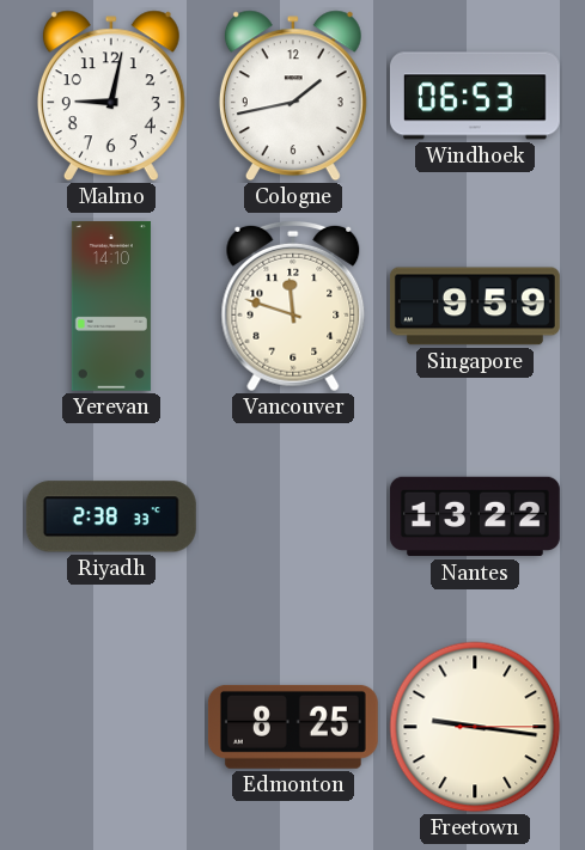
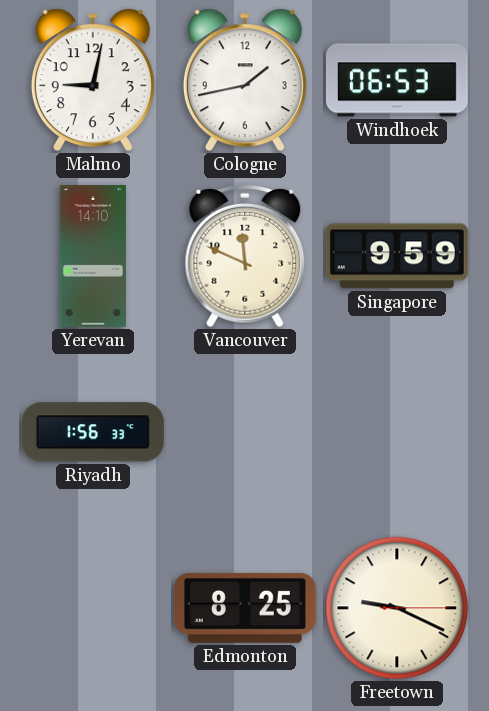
Vancouver: 11:48 -> 11:49 (245, 256)
Riyadh: 2:38 -> 1:56 (93, 432)
Nantes: 13:22 -> none (475, 516)
Freetown: 9:16 -> 9:19 (397, 608)
